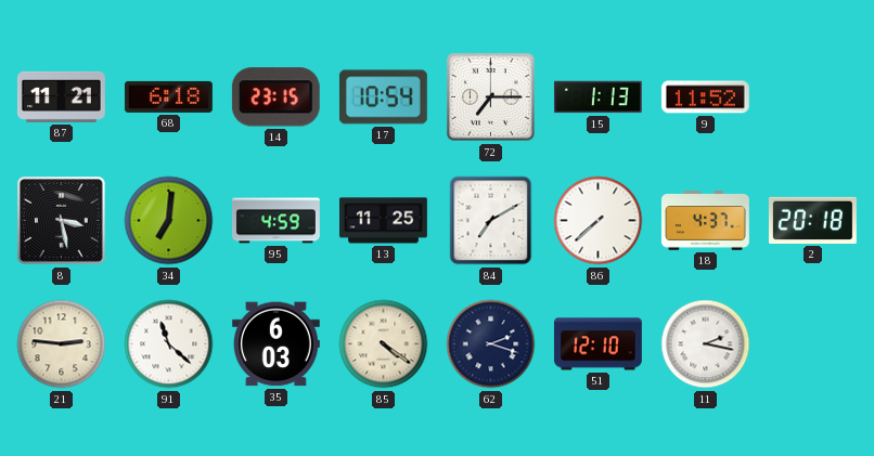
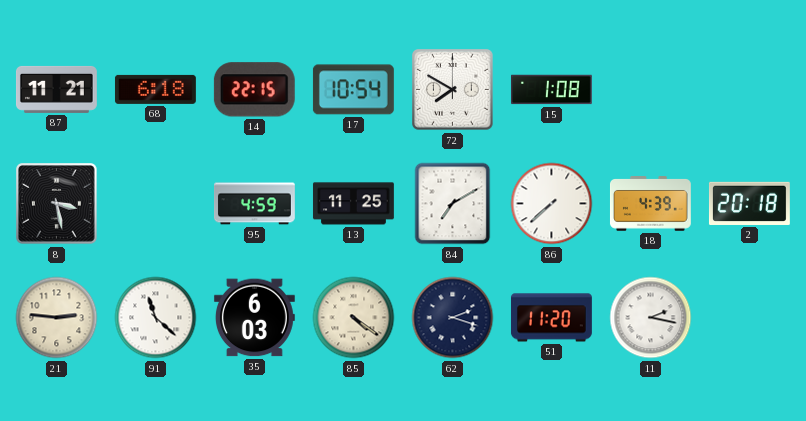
14: 23:15 -> 22:15 (254, 90)
72: 7:15 -> 7:50 (453, 90)
15: 1:13 -> 1:08 (552, 90)
9: 11:52 -> none (705, 97)
34: 7:01 -> none (169, 221)
18: 4:37 -> 4:39 (651, 204)
51: 12:10 -> 11:20 (551, 318)
